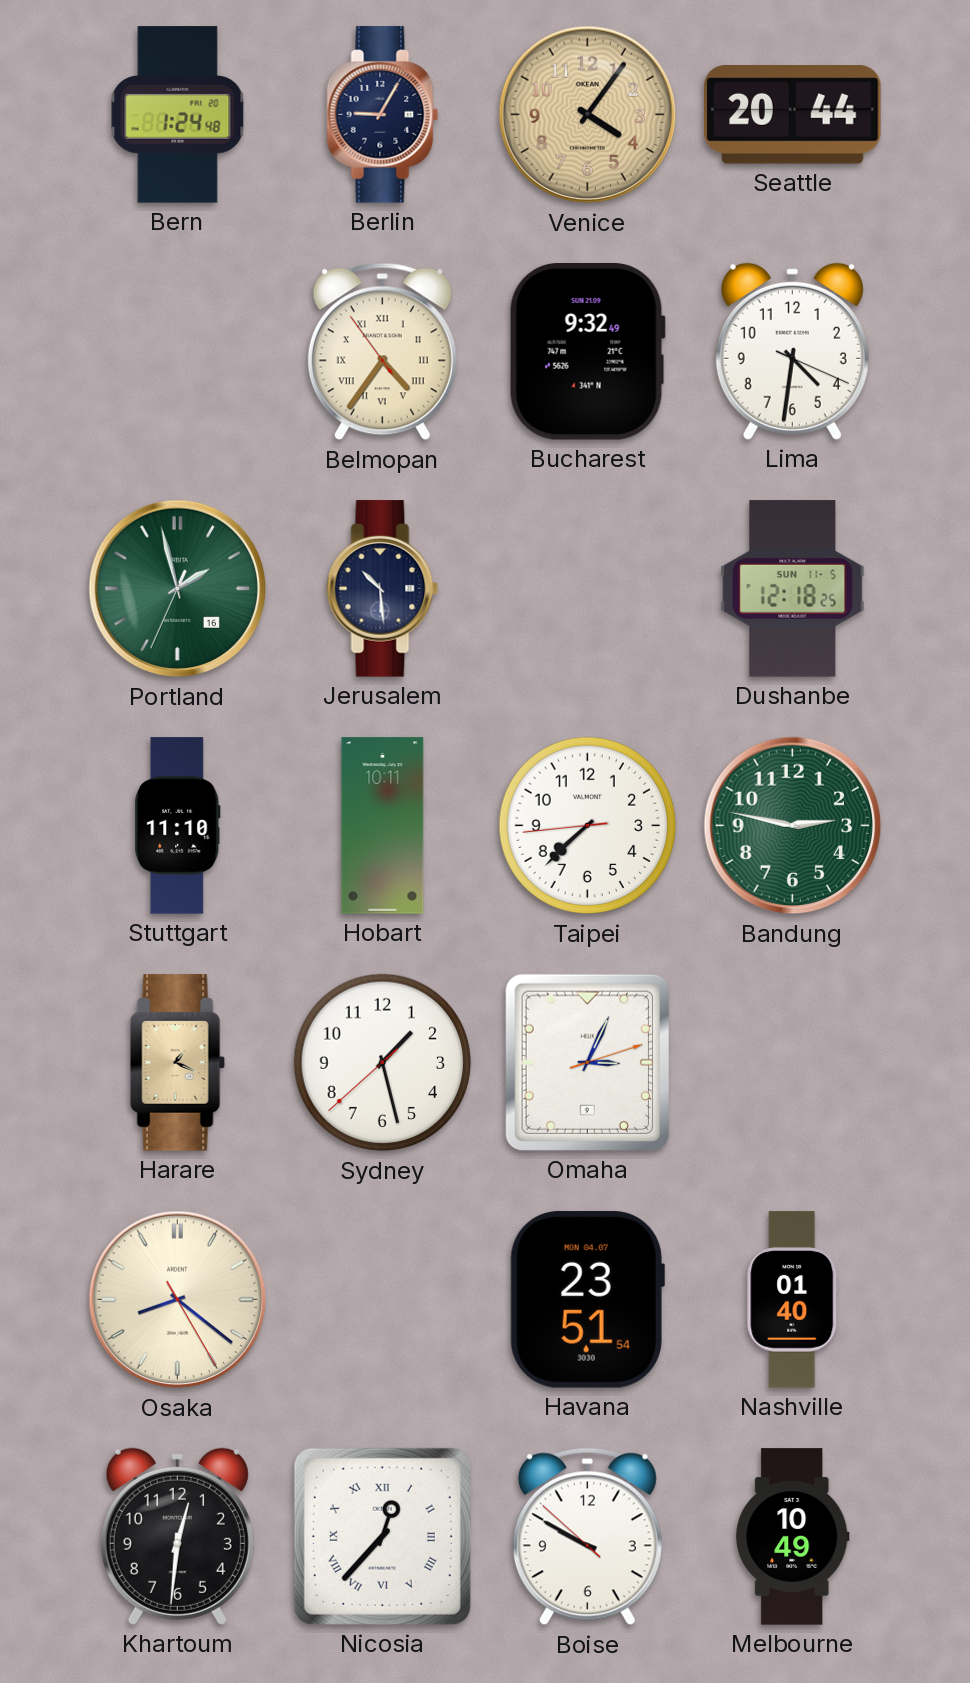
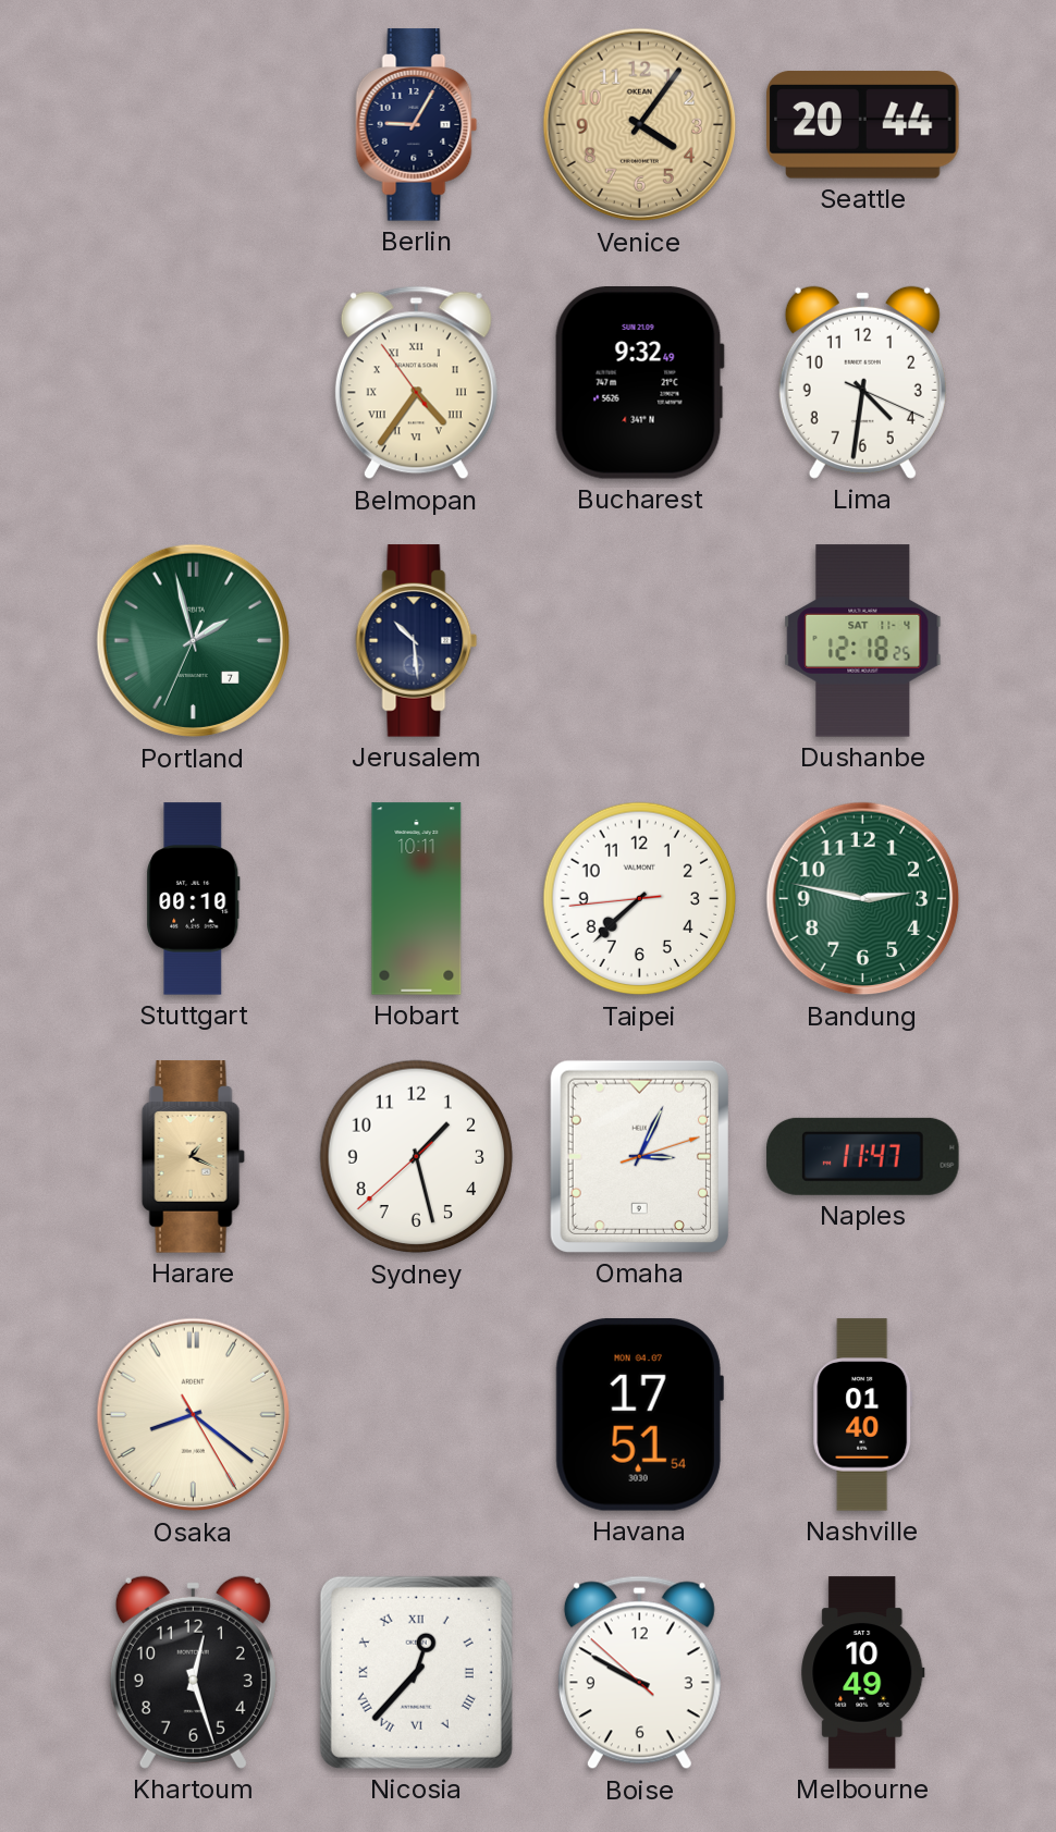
Bern: 1:24 -> none (178, 115)
Portland date: 16 -> 7 (194, 641)
Dushanbe date: SUN 11-5 -> SAT 11-4 (863, 641)
Stuttgart: 11:10 -> 00:10 (194, 899)
Naples: none -> 11:47 (863, 1156)
Havana: 23:51 -> 17:51 (639, 1415)
Khartoum: 12:31 -> 12:27 (193, 1672)
